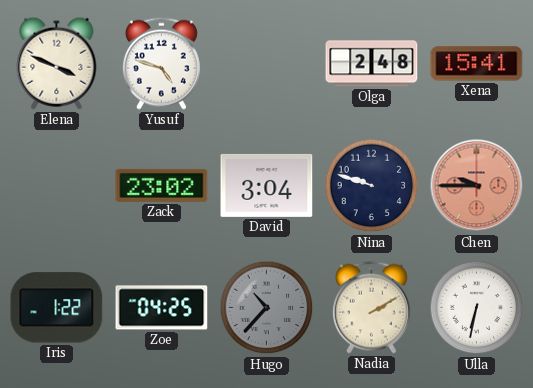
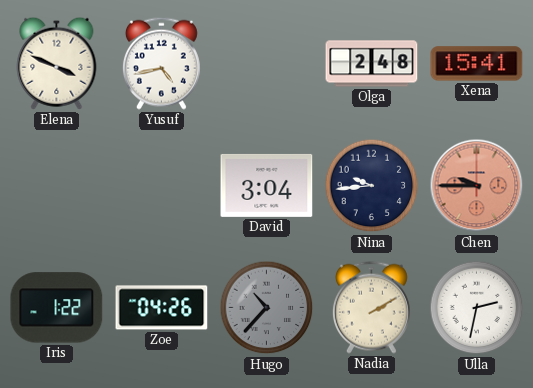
Yusuf: 4:48 -> 4:43 (161, 63)
Zack: 23:02 -> none (162, 185)
Nina: 9:48 -> 9:44 (372, 186)
Zoe: 04:25 -> 04:26 (162, 308)
Ulla: 6:32 -> 2:32 (477, 308)
